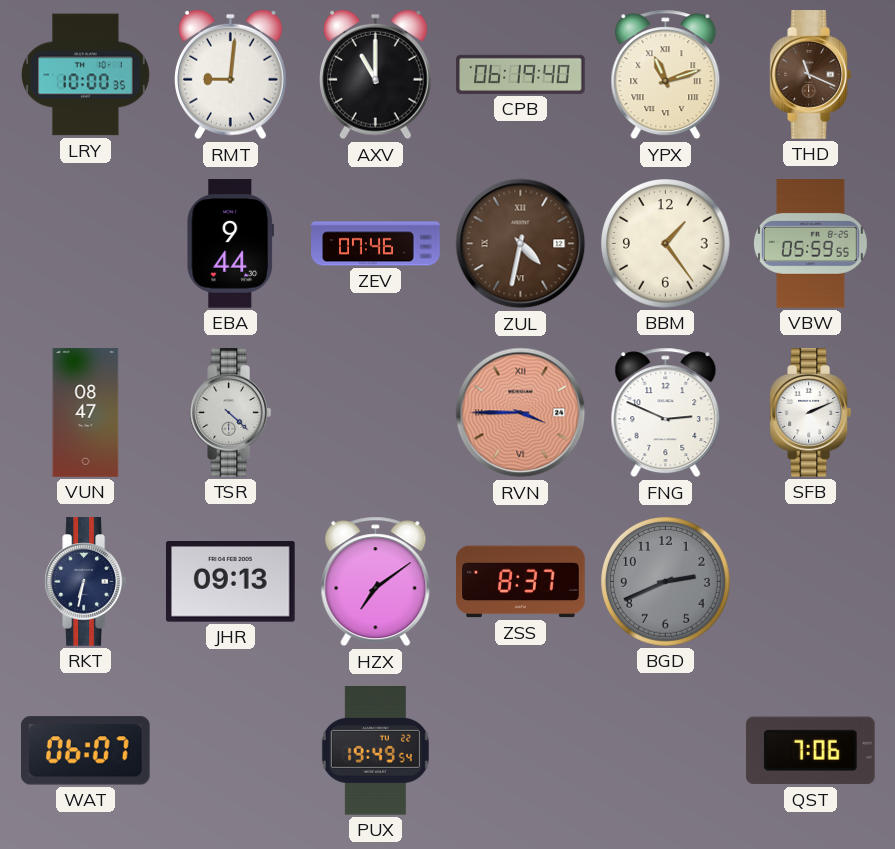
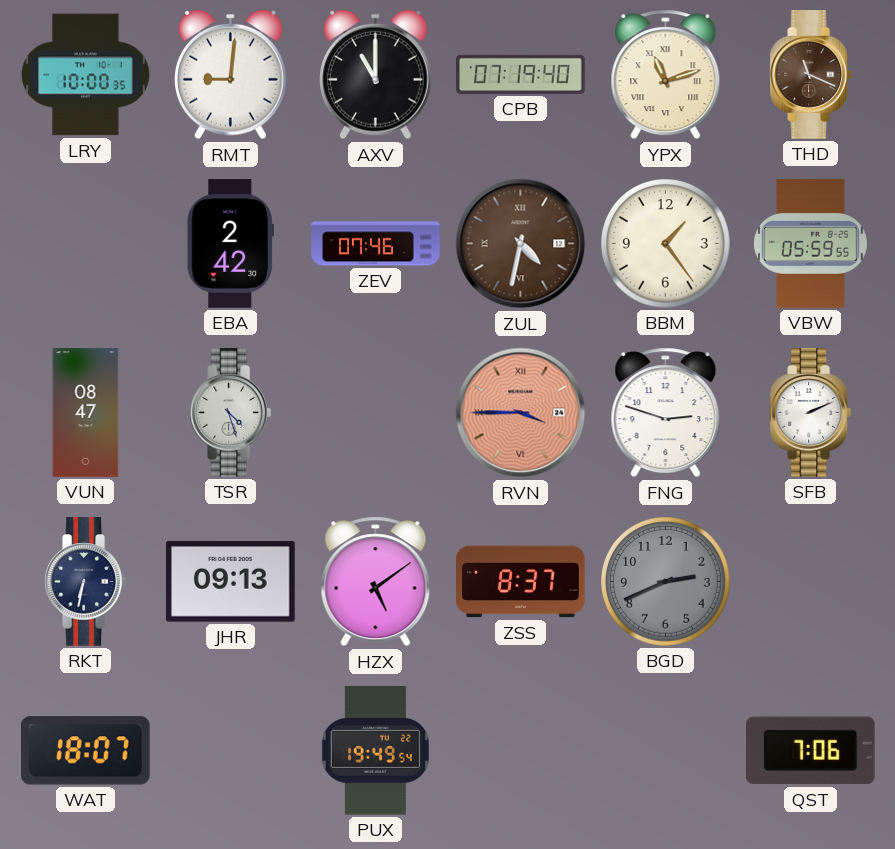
CPB: 06:19 -> 07:19 (521, 74)
EBA: 9:44 -> 2:42 (230, 244)
TSR: 4:22 -> 4:27 (230, 413)
FNG: 2:49 -> 2:48 (666, 413)
HZX: 7:09 -> 5:09 (376, 582)
WAT: 06:07 -> 18:07 (85, 751)
